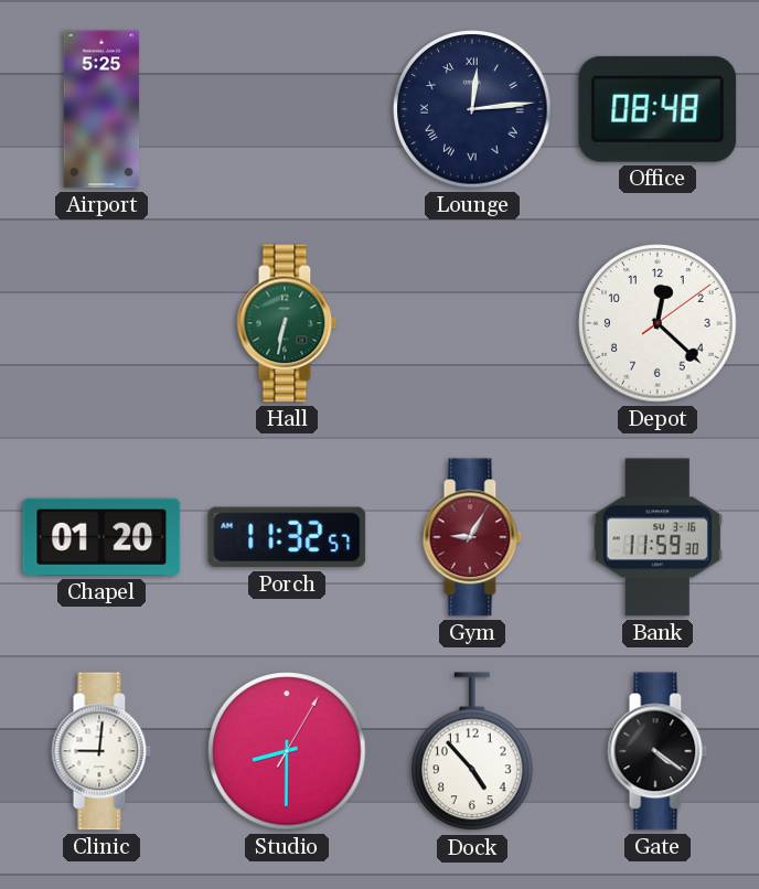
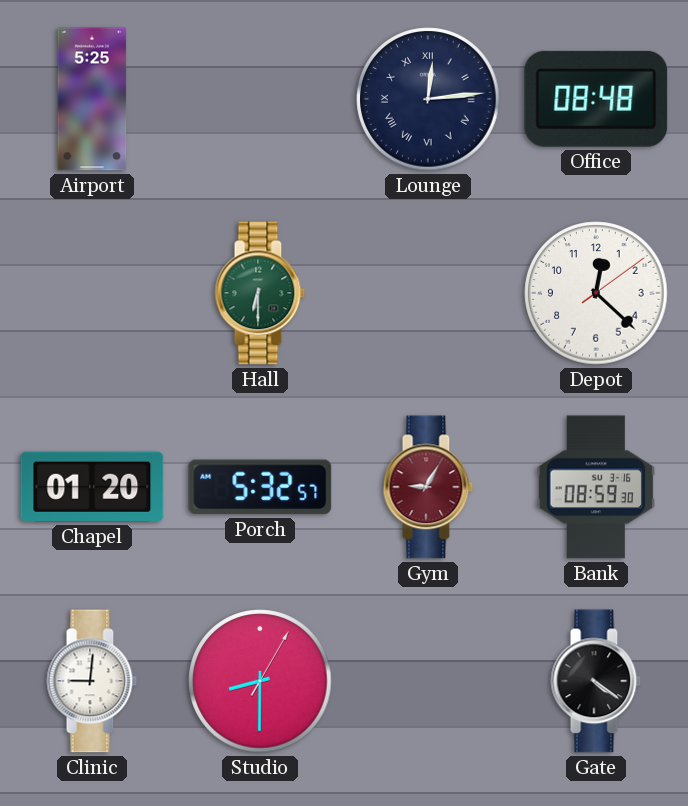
Hall: 6:32 -> 6:30 (260, 293)
Porch: 11:32 -> 5:32 (260, 487)
Bank: 11:59 -> 08:59 (596, 487)
Dock: 4:53 -> none (473, 752)
